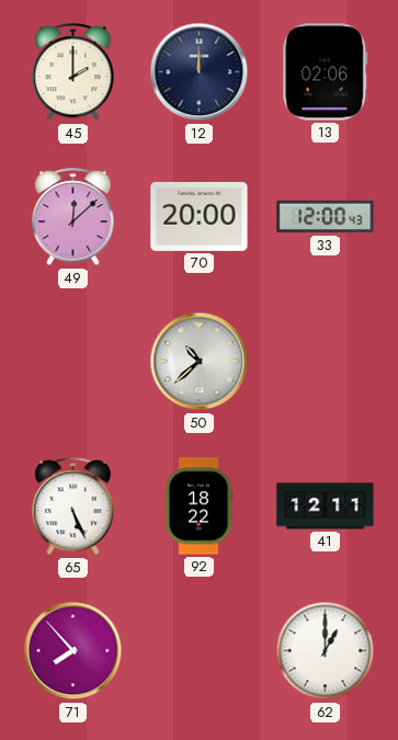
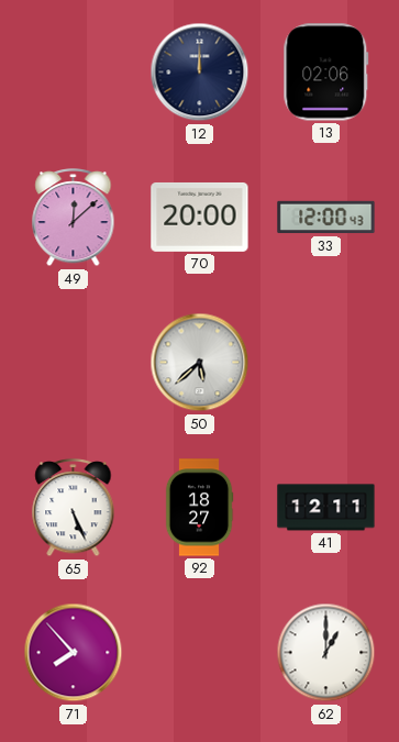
45: 2:00 -> none (73, 73)
50: 10:38 -> 5:38 (200, 363)
92: 18:22 -> 18:27 (199, 508)
